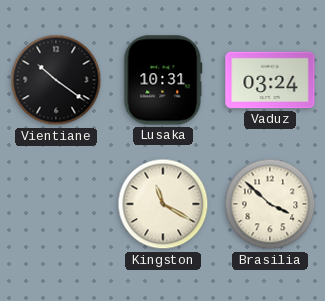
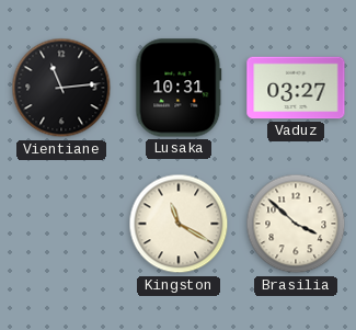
Vientiane: 10:21 -> 11:14 (61, 88)
Vaduz: 03:24 -> 03:27 (296, 88)
